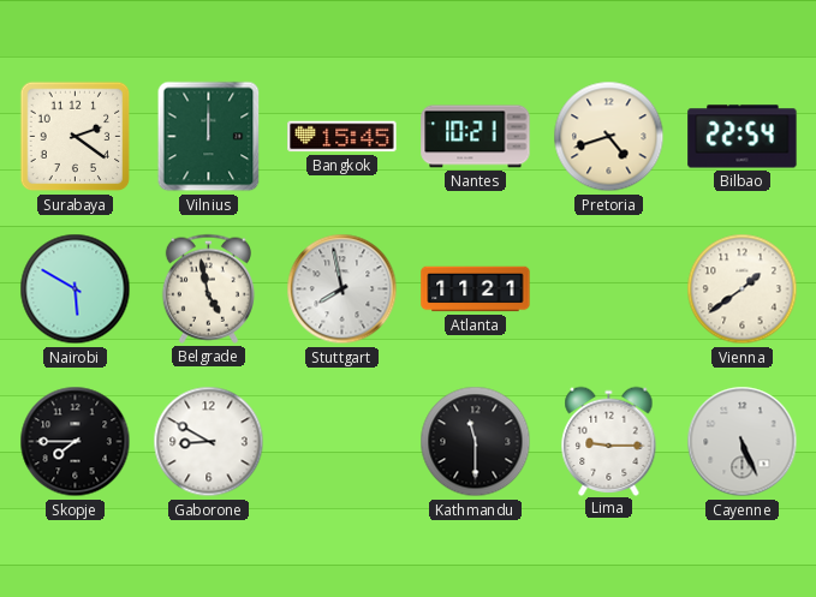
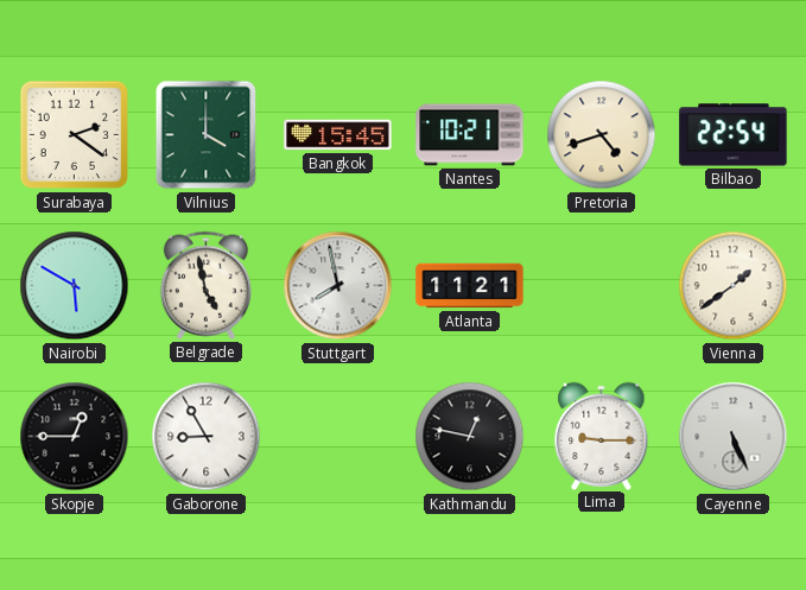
Vilnius: 12:00 -> 4:00 (207, 135)
Skopje: 7:45 -> 12:45 (75, 437)
Gaborone: 8:50 -> 8:55 (207, 437)
Kathmandu: 11:30 -> 12:47 (470, 437)
